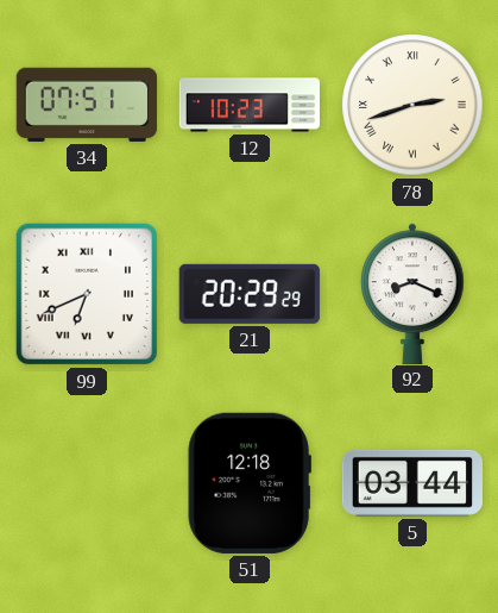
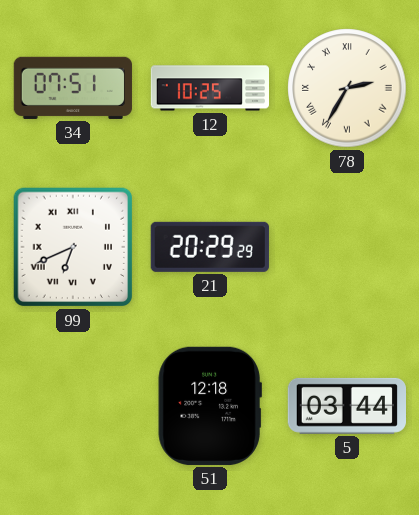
12: 10:23 -> 10:25 (209, 88)
78: 2:42 -> 2:35 (347, 88)
92: 8:19 -> none (412, 293)
